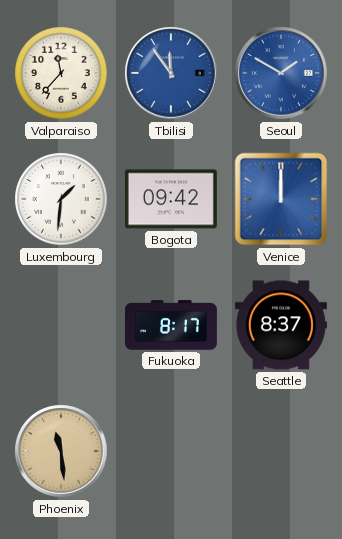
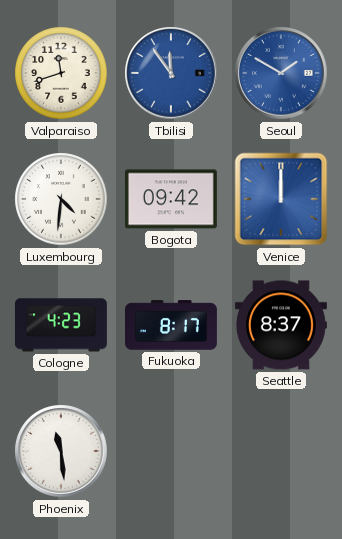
Valparaiso: 11:37 -> 11:42 (61, 73)
Luxembourg: 1:31 -> 4:31 (61, 199)
Cologne: none -> 4:23 (61, 325)
Phoenix dial: champagne -> white (61, 451)
